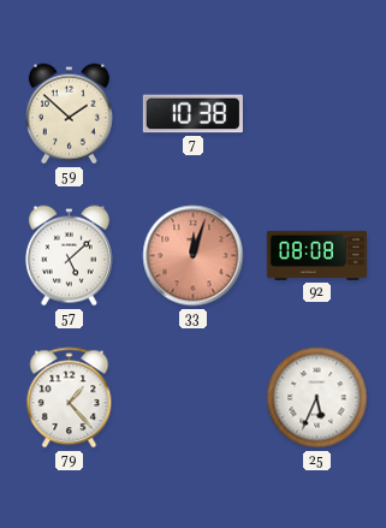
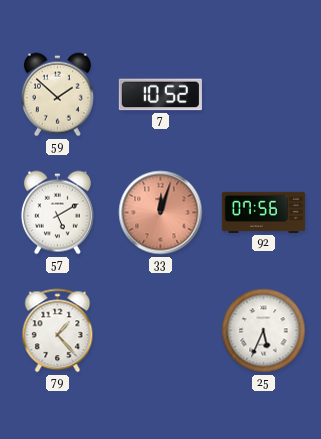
7: 10:38 -> 10:52 (160, 95)
57: 5:08 -> 5:10 (57, 213)
92: 08:08 -> 07:56 (263, 212)
